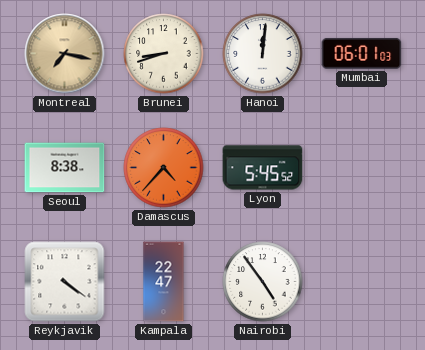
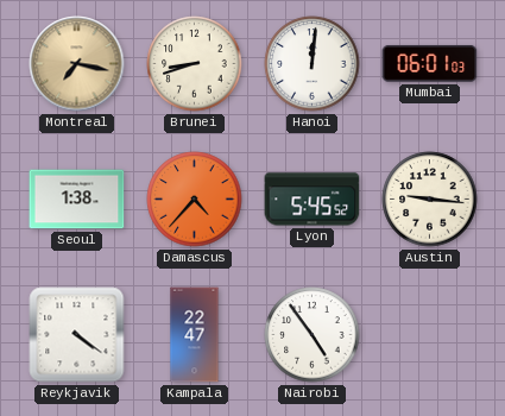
Seoul: 8:38 -> 1:38 (77, 200)
Austin: none -> 9:16 (430, 200)
